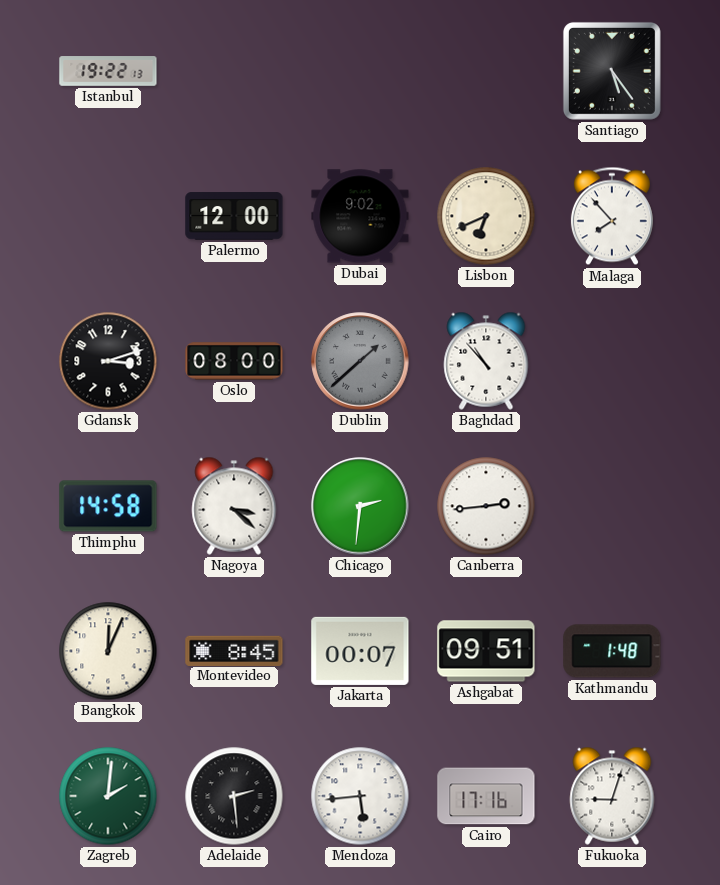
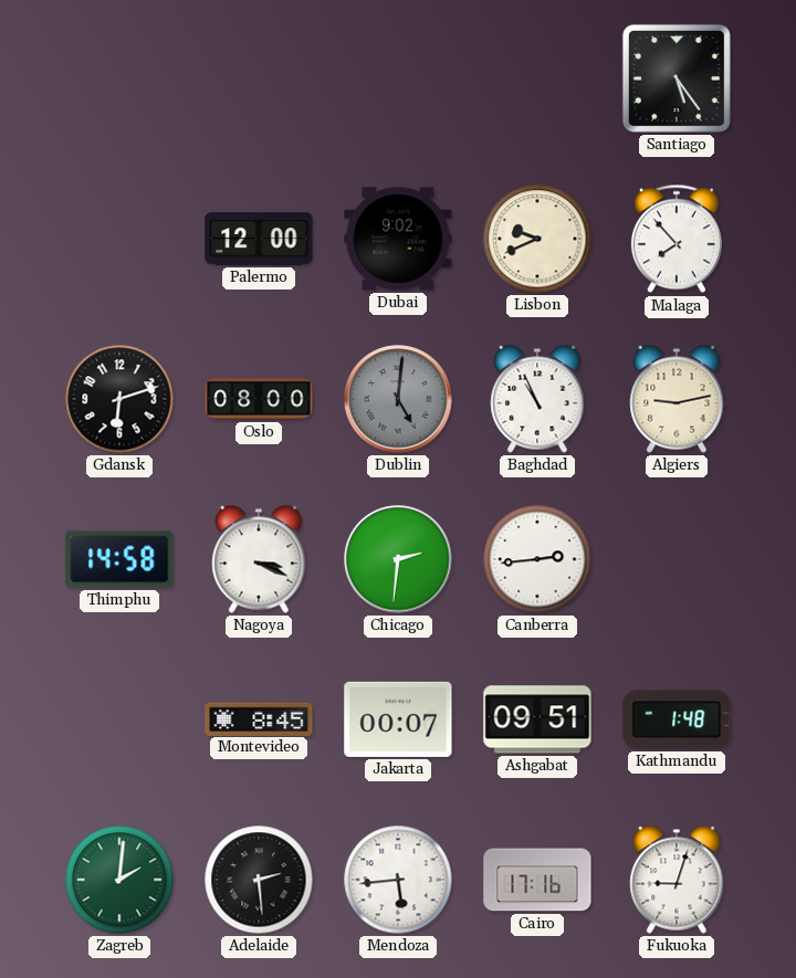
Istanbul: 19:22 -> none (108, 71)
Lisbon: 6:41 -> 9:41 (537, 239)
Gdansk: 3:12 -> 6:12 (119, 399)
Dublin: 1:38 -> 5:01 (398, 399)
Baghdad: 10:53 -> 10:56 (537, 399)
Algiers: none -> 9:13 (677, 399)
Nagoya: 3:22 -> 3:19 (259, 559)
Bangkok: 12:04 -> none (108, 651)
